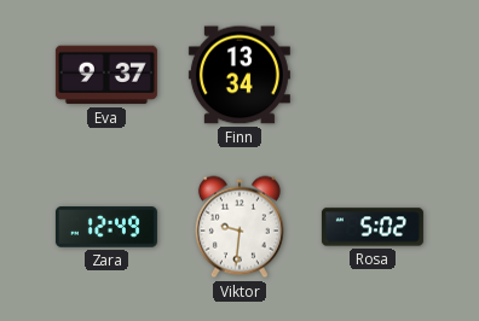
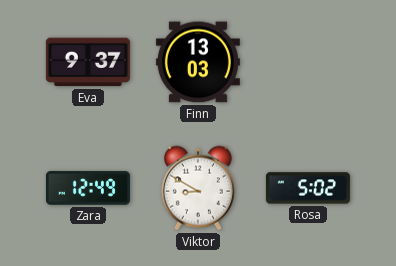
Finn: 13:34 -> 13:03 (198, 62)
Viktor: 9:31 -> 8:50 (198, 188)
